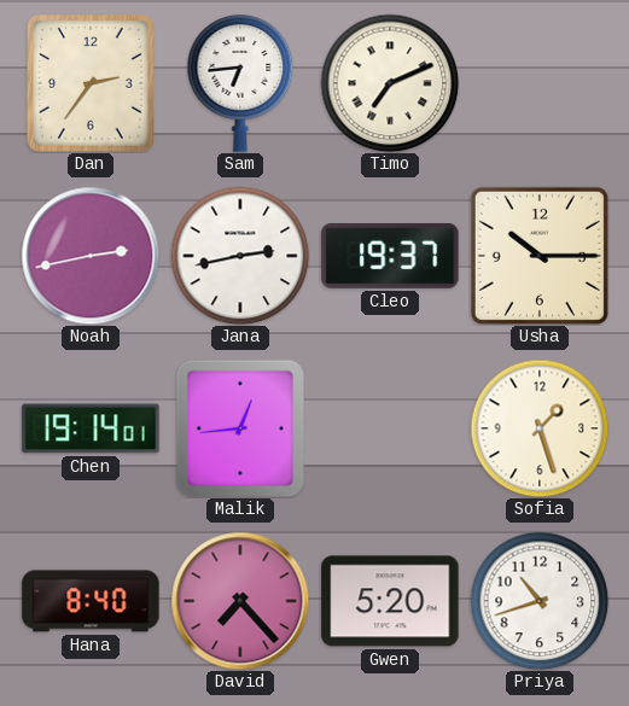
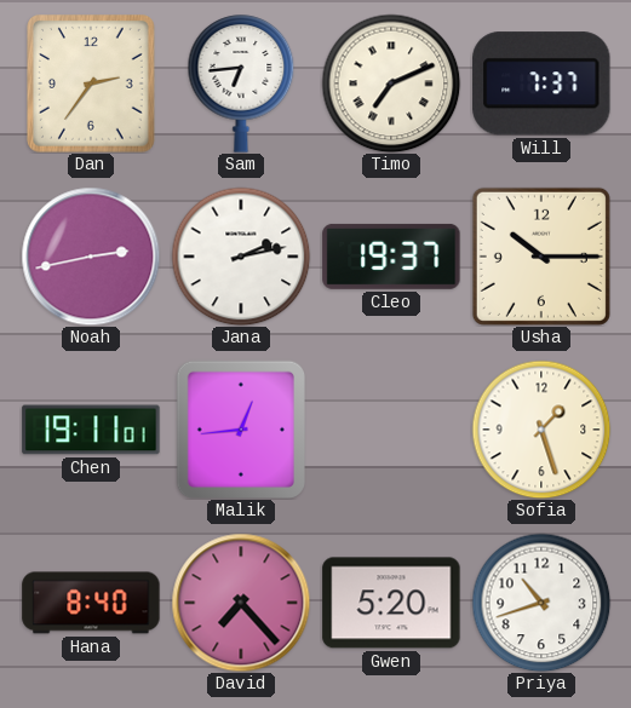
Will: none -> 7:37 (541, 84)
Jana: 2:43 -> 2:13 (241, 257)
Chen: 19:14 -> 19:11 (91, 430)
